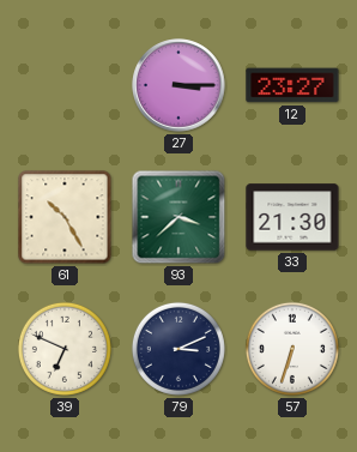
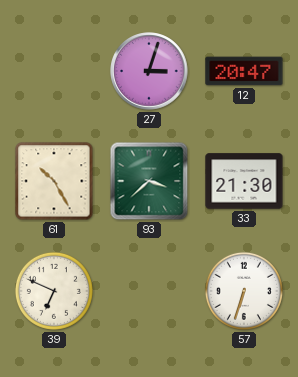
27: 3:15 -> 3:03 (149, 71)
12: 23:27 -> 20:47 (244, 71)
79: 3:11 -> none (179, 349)
